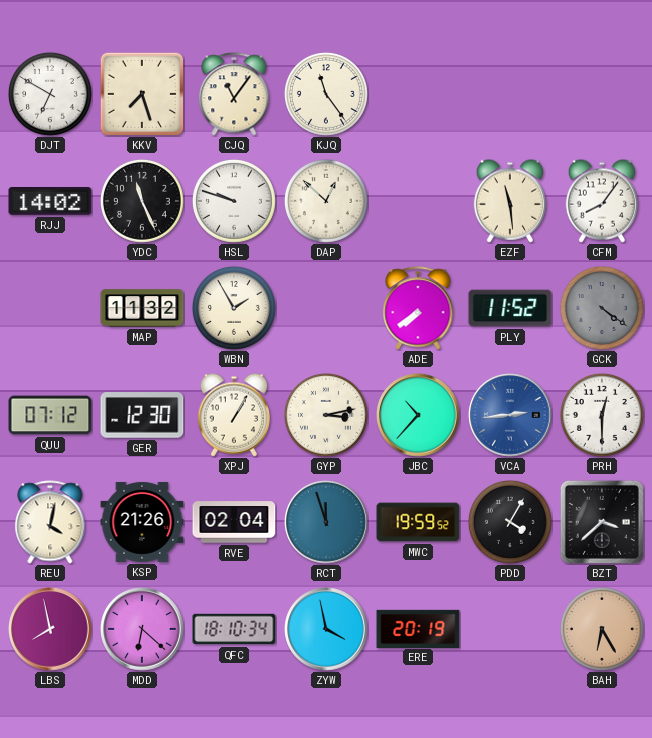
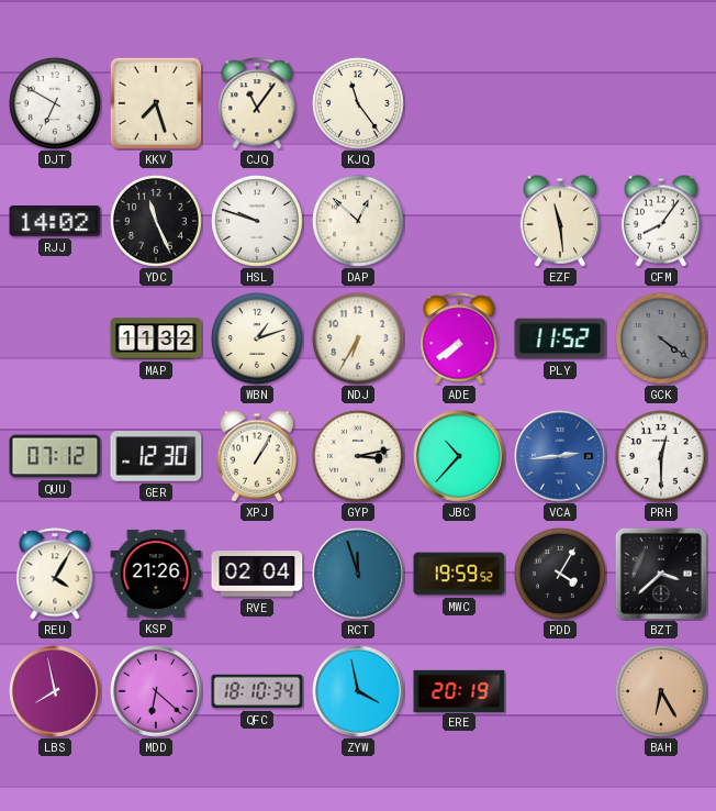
WBN: 1:55 -> 1:12 (257, 338)
NDJ: none -> 6:35 (358, 338)
REU: 4:02 -> 4:05 (55, 574)
